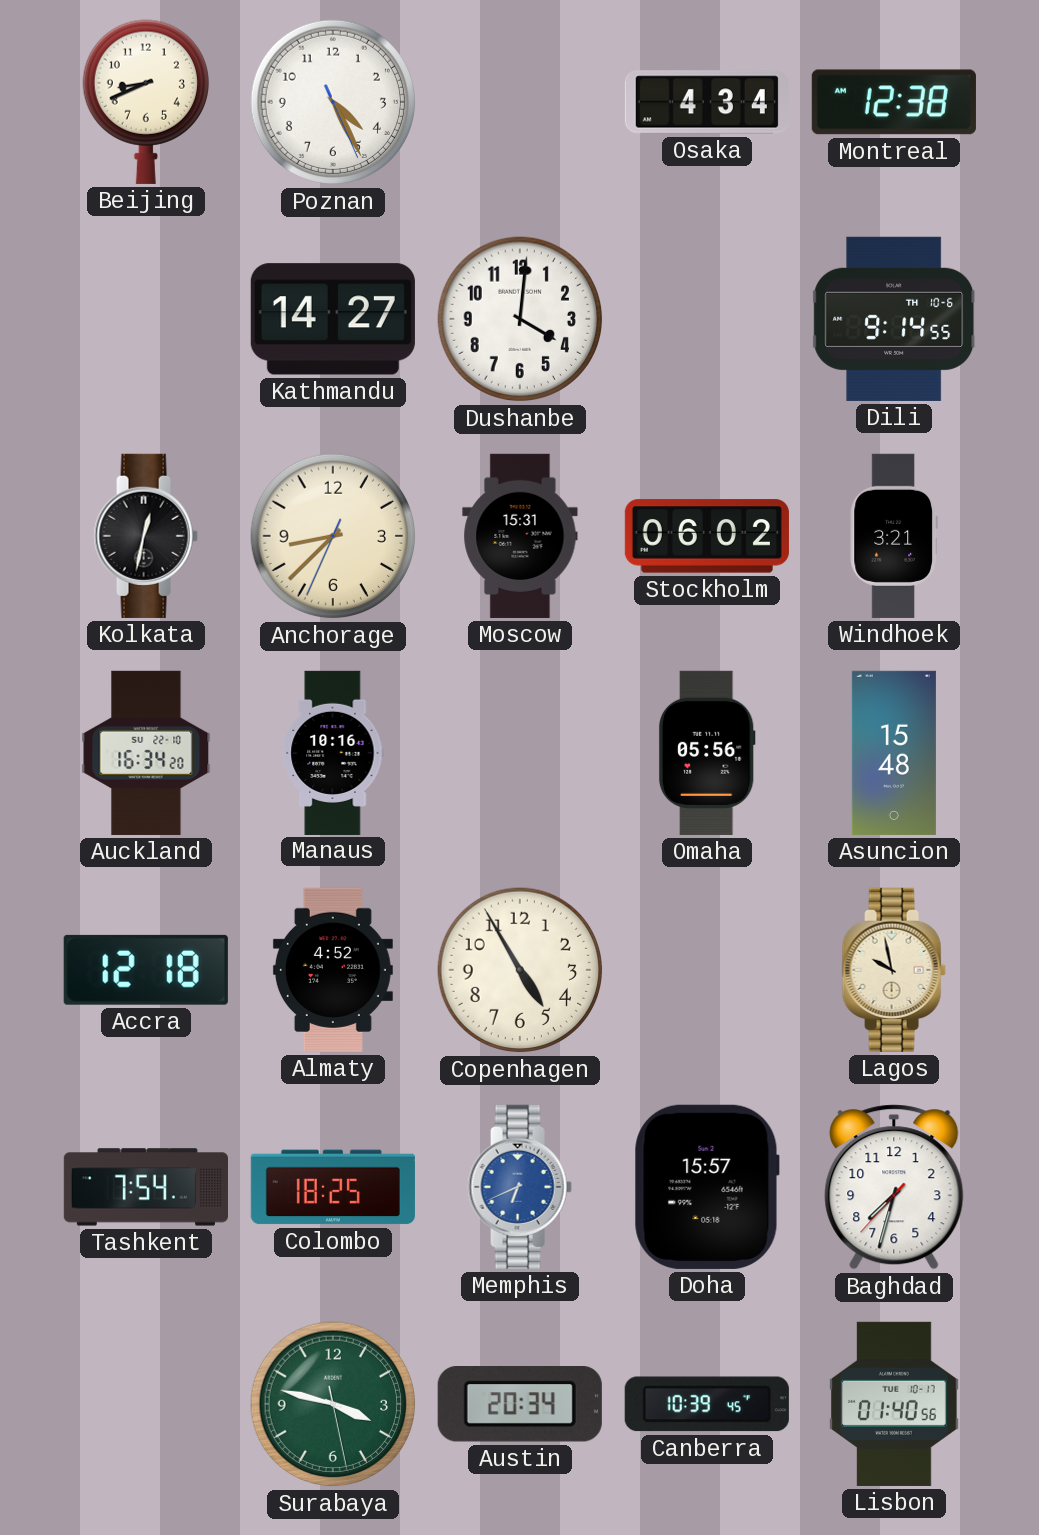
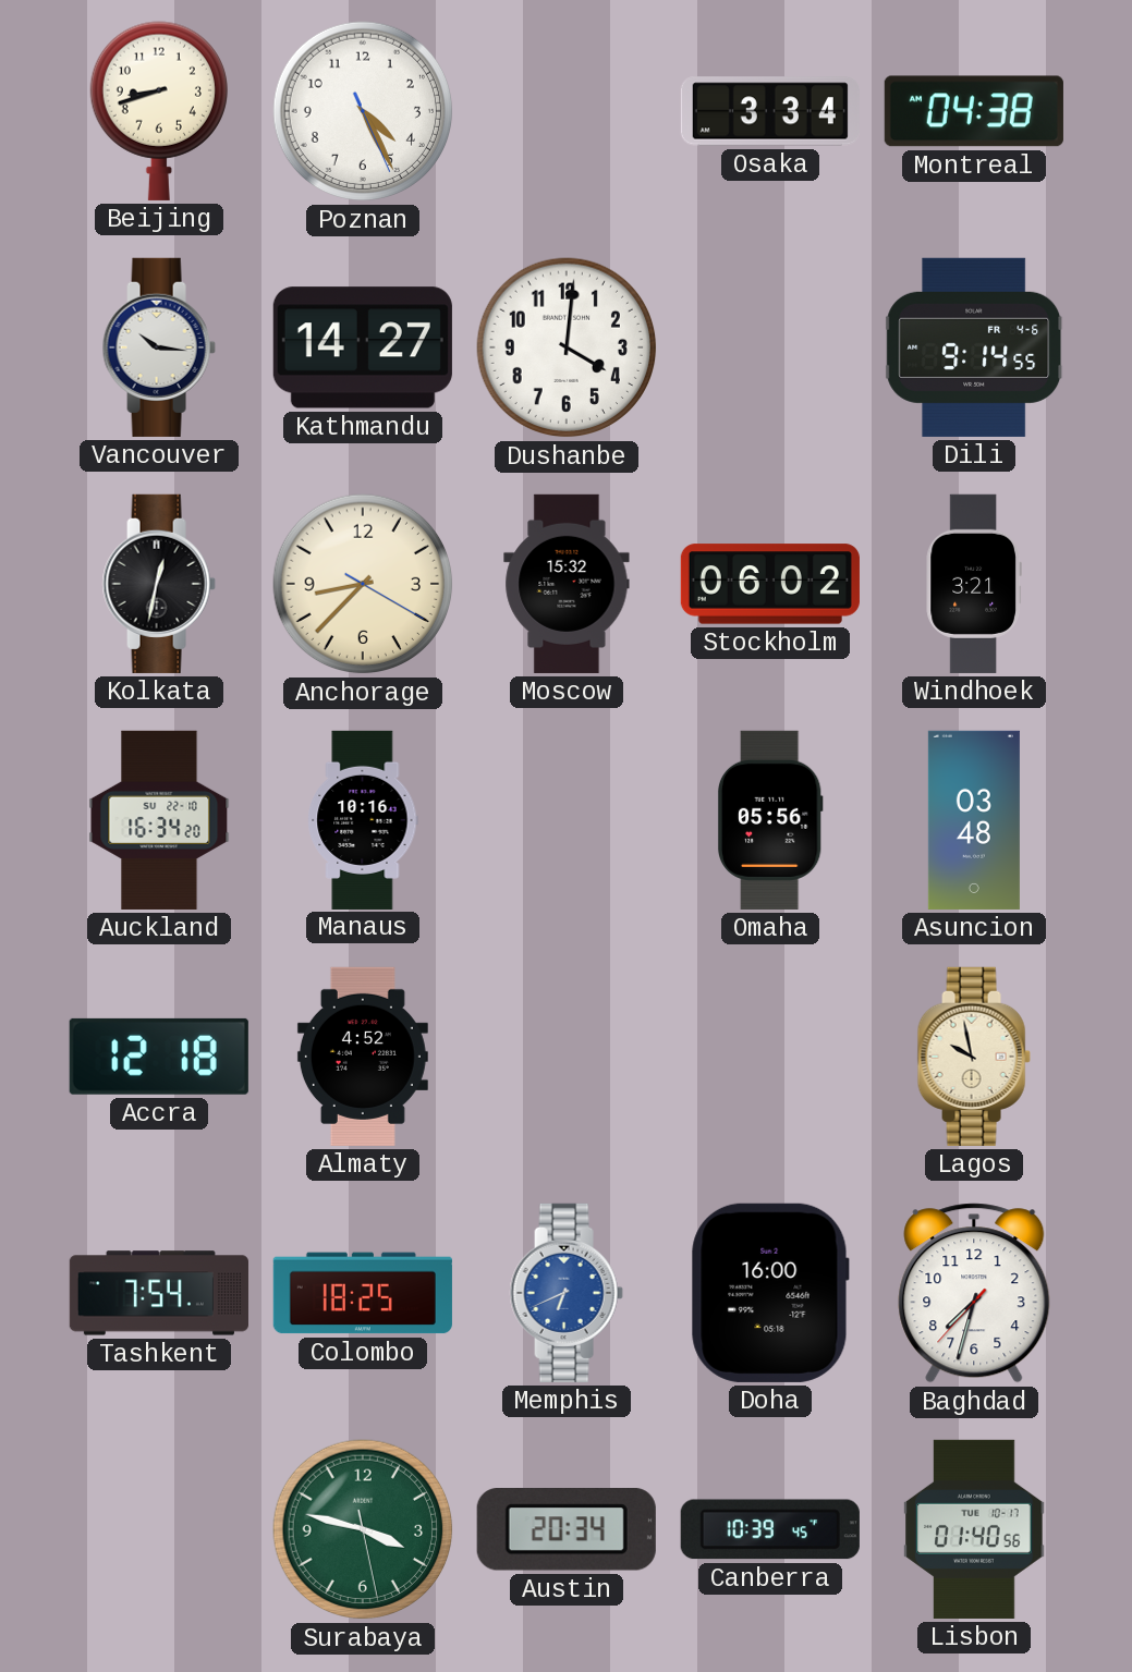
Beijing: 8:41 -> 8:42 (159, 111)
Osaka: 4:34 -> 3:34 (770, 111)
Montreal: 12:38 -> 04:38 (974, 111)
Vancouver: none -> 10:16 (159, 347)
Dili date: TH 10-6 -> FR 4-6 (975, 347)
Anchorage: 8:37:34 -> 8:37:20 (363, 584)
Moscow: 15:31 -> 15:32 (567, 584)
Asuncion: 15:48 -> 03:48 (974, 820)
Copenhagen: 4:55 -> none (520, 970)
Doha: 15:57 -> 16:00 (770, 1293)
